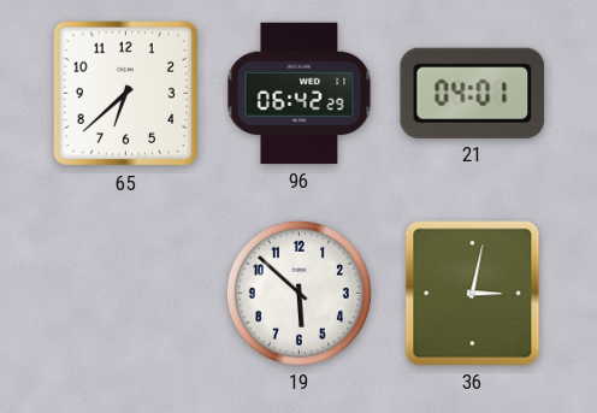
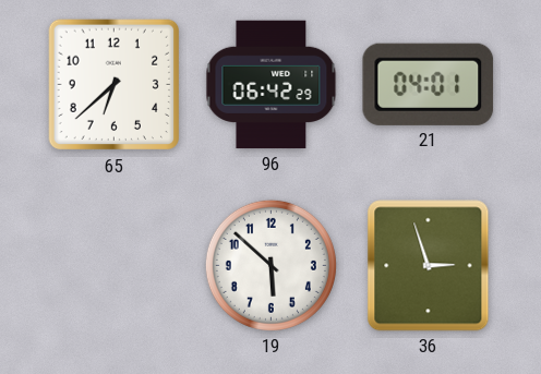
36: 3:02 -> 2:57 (429, 266)
